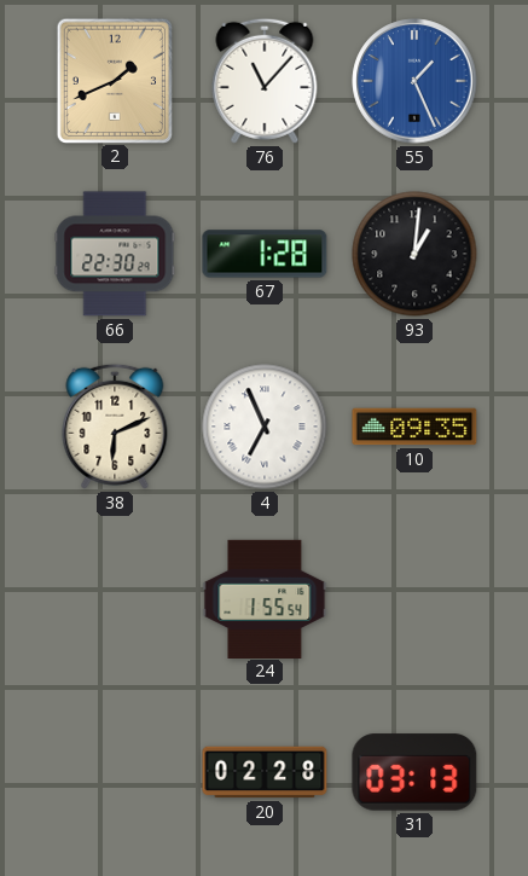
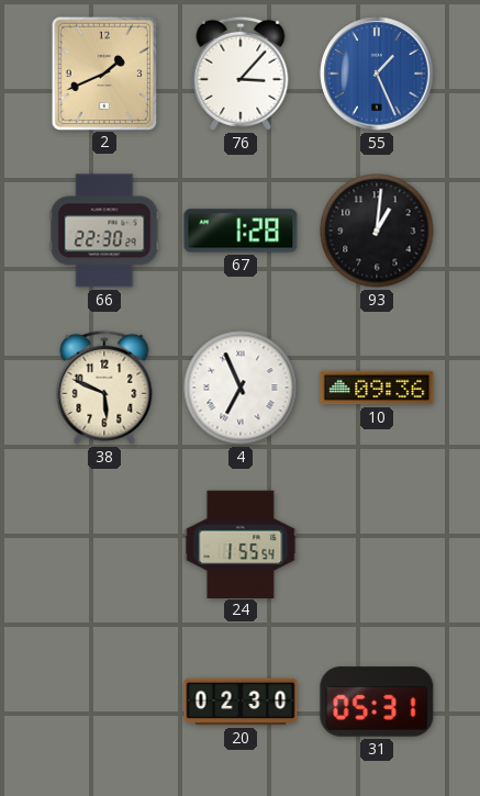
76: 11:07 -> 3:07 (241, 74)
38: 6:11 -> 5:49 (104, 388)
10: 09:35 -> 09:36 (377, 388)
20: 02:28 -> 02:30 (241, 702)
31: 03:13 -> 05:31 (377, 702)
